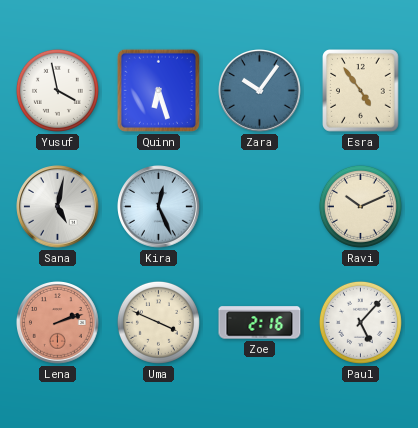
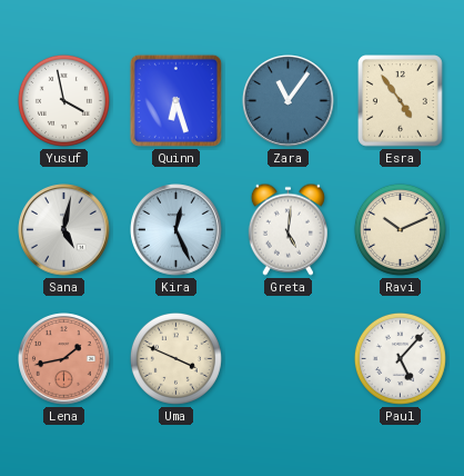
Zara: 10:06 -> 11:06 (289, 101)
Greta: none -> 5:01 (288, 229)
Lena: 2:12 -> 1:43 (64, 359)
Zoe: 2:16 -> none (260, 323)
